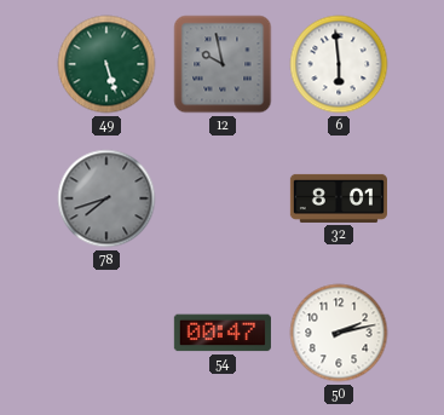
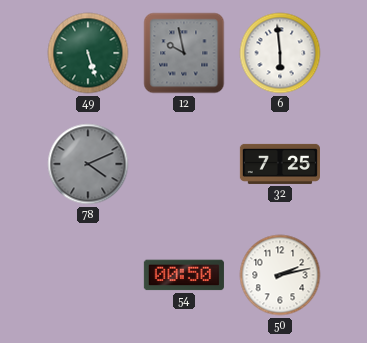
78: 7:42 -> 4:11 (88, 164)
32: 8:01 -> 7:25 (280, 164)
54: 00:47 -> 00:50 (184, 275)
